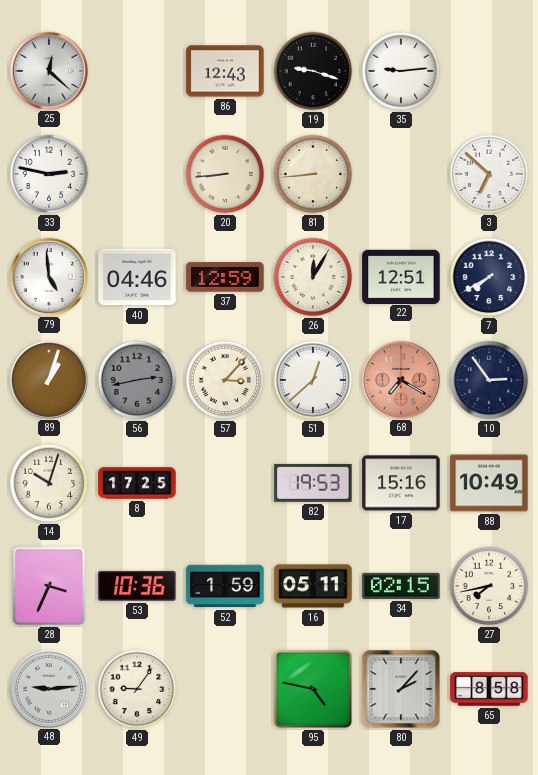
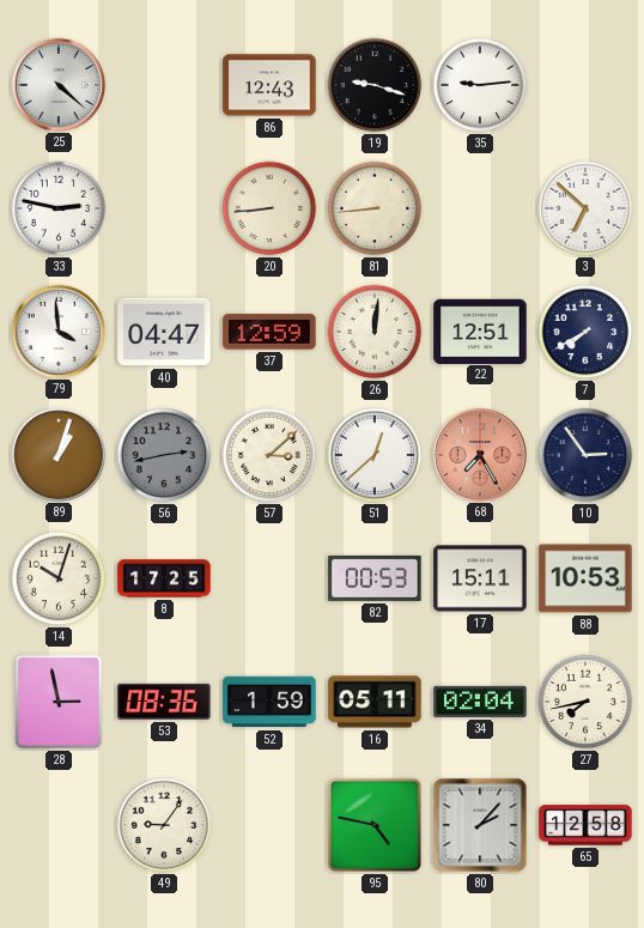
25: 12:22 -> 4:22 (57, 84)
79: 4:59 -> 3:59 (57, 330)
40: 04:46 -> 04:47 (164, 332)
26: 12:05 -> 12:01 (375, 332)
57: 3:07 -> 3:08 (269, 455)
68: 7:20 -> 7:25 (479, 454)
82: 19:53 -> 00:53 (375, 578)
17: 15:16 -> 15:11 (480, 578)
88: 10:49 -> 10:53 (585, 578)
28: 3:34 -> 2:58 (59, 702)
53: 10:36 -> 08:36 (164, 702)
34: 02:15 -> 02:04 (480, 702)
48: 9:14 -> none (48, 688)
65: 8:58 -> 12:58 (585, 825)
